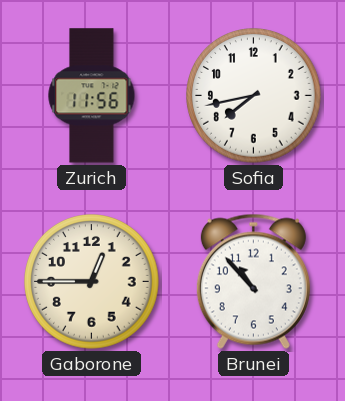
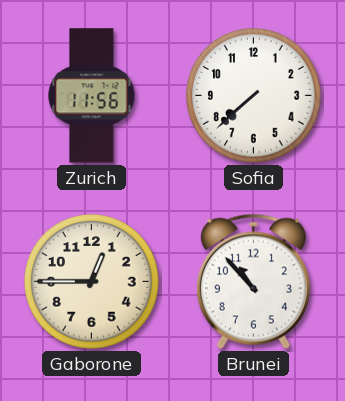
Sofia: 7:43 -> 7:38 (254, 96)
